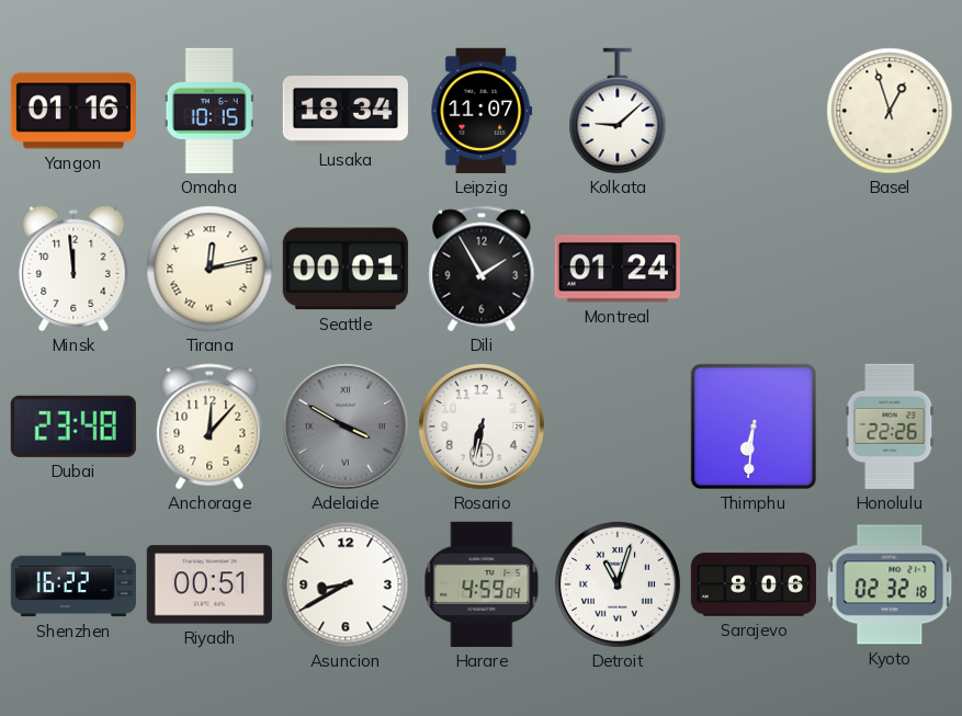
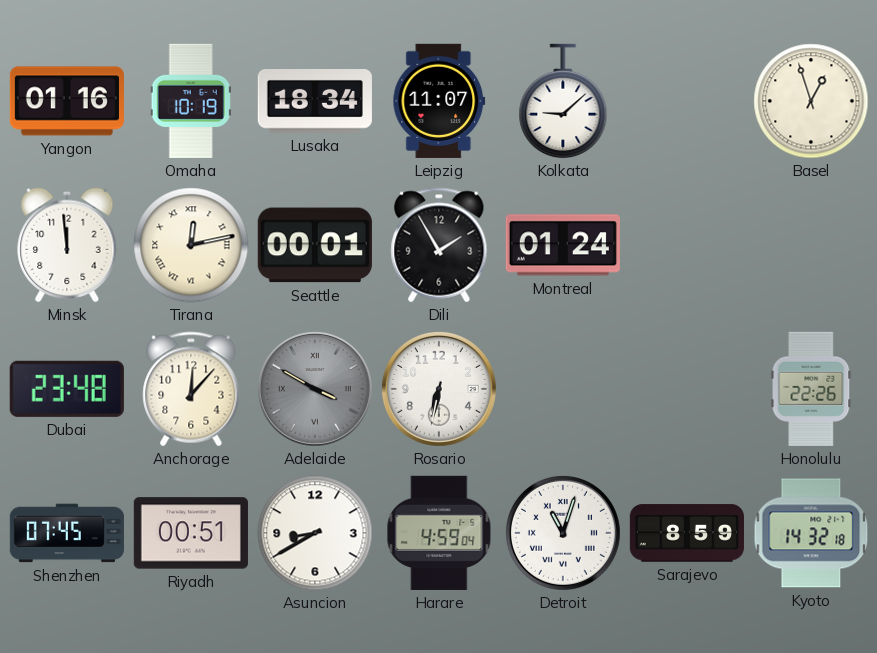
Omaha: 10:15 -> 10:19 (191, 101)
Thimphu: 6:31 -> none (754, 427)
Shenzhen: 16:22 -> 07:45 (66, 533)
Sarajevo: 8:06 -> 8:59 (686, 533)
Kyoto: 02:32 -> 14:32 (811, 533)
